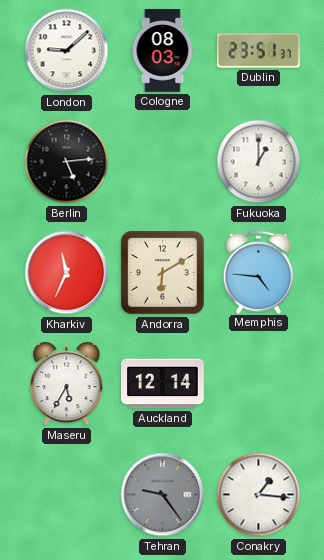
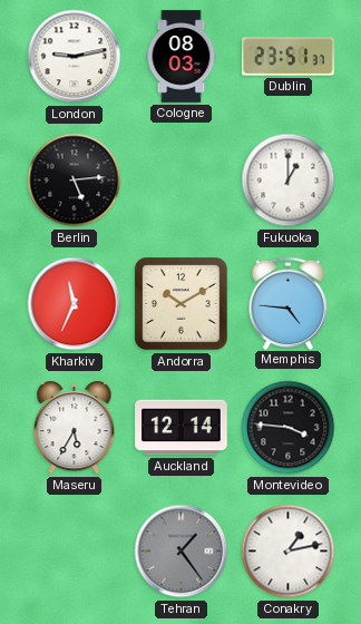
London: 9:08 -> 9:13 (75, 57)
Andorra: 6:10 -> 10:10 (182, 304)
Montevideo: none -> 3:46 (289, 428)
Tehran: 9:24 -> 1:24 (182, 552)
Conakry: 1:16 -> 1:13 (289, 552)
